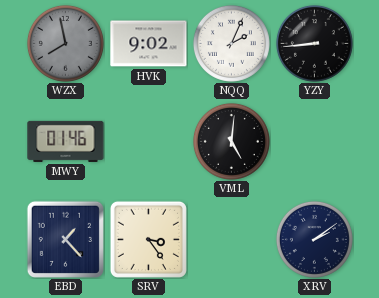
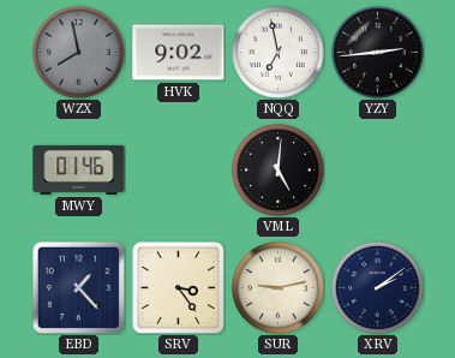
NQQ: 2:04 -> 6:58 (277, 52)
YZY: 8:44 -> 2:44 (377, 52)
SUR: none -> 9:13 (277, 287)
